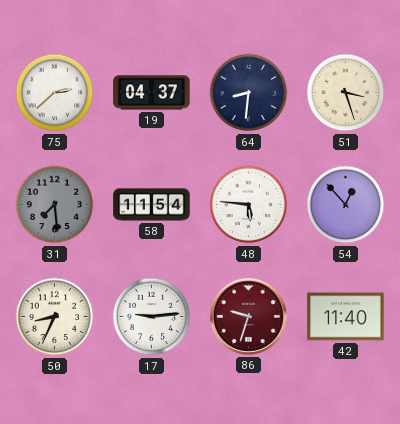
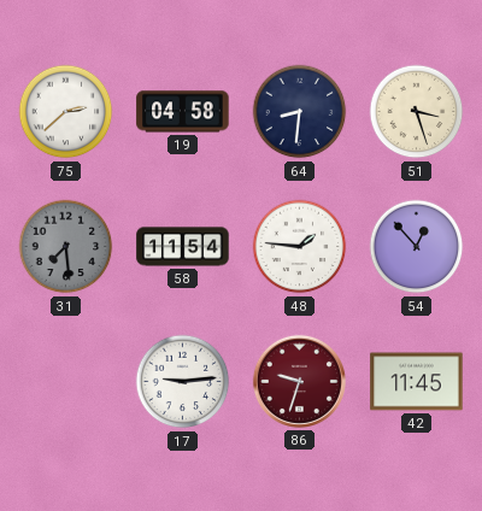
19: 04:37 -> 04:58 (183, 112)
48: 5:46 -> 1:46 (300, 247)
50: 8:34 -> none (55, 317)
42: 11:40 -> 11:45 (417, 382)
